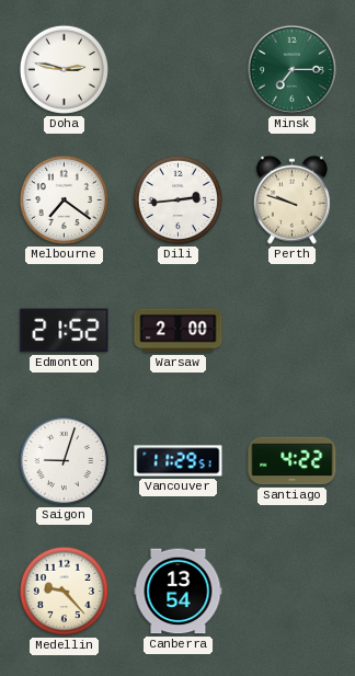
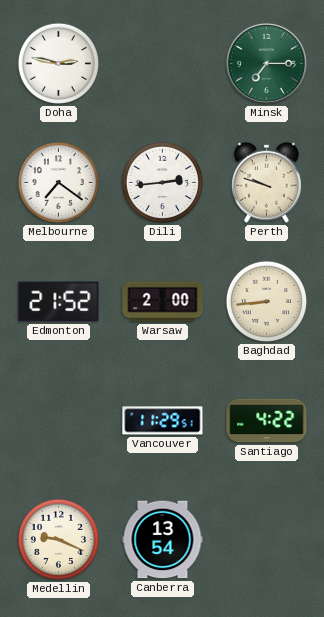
Baghdad: none -> 8:44 (266, 301)
Saigon: 9:03 -> none (64, 460)
Medellin: 9:23 -> 9:19 (58, 539)
